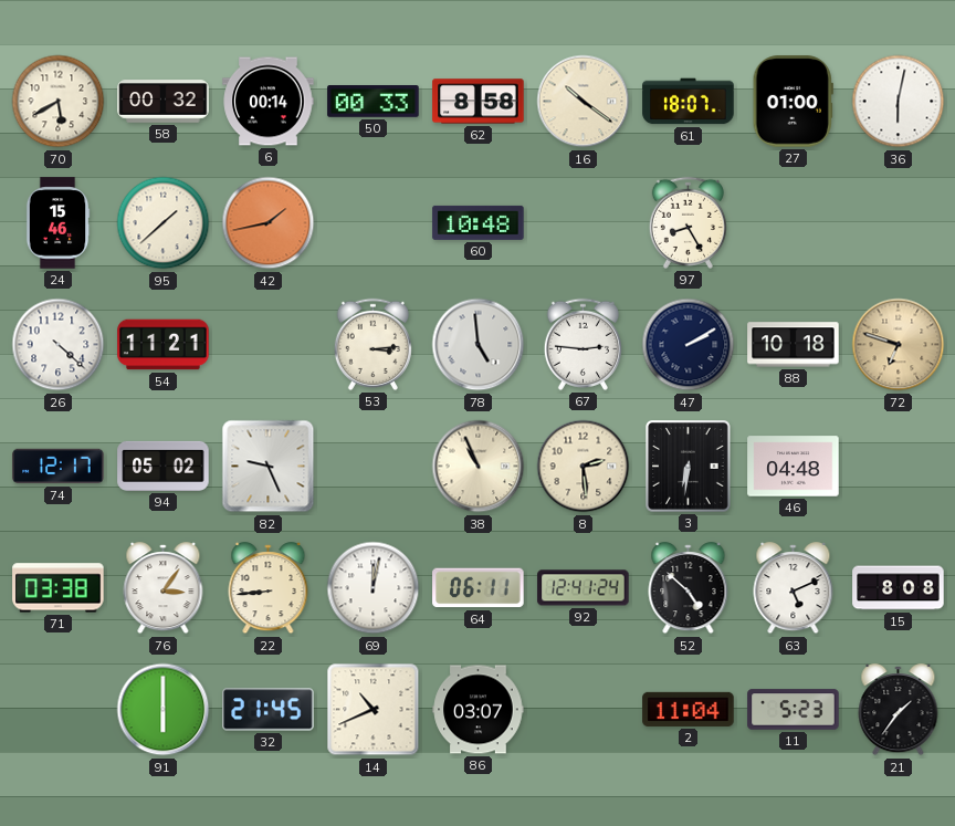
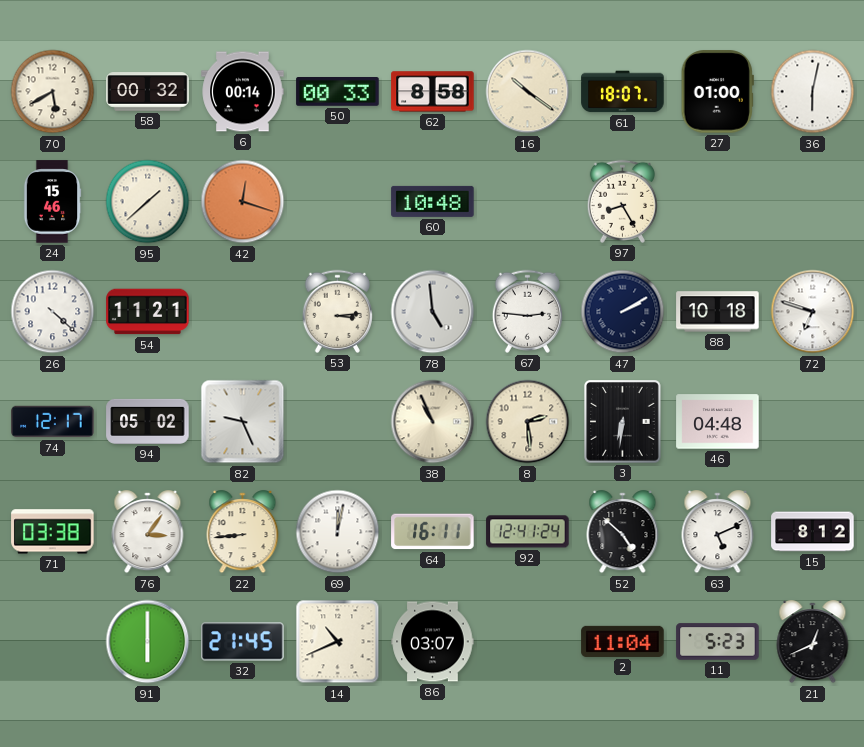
42: 1:43 -> 12:18 (243, 202)
72 dial: champagne -> white (813, 312)
64: 06:11 -> 16:11 (433, 532)
15: 8:08 -> 8:12 (813, 532)
21: 1:36 -> 12:41 (813, 642)
